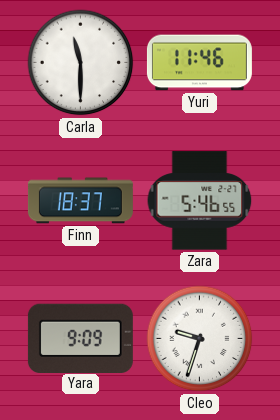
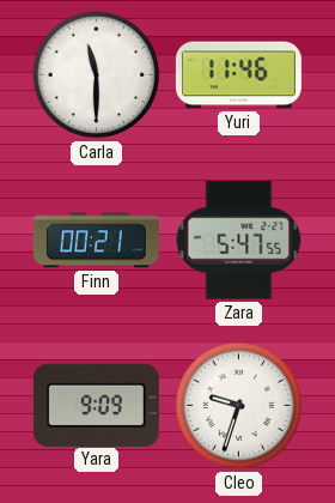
Finn: 18:37 -> 00:21 (96, 241)
Zara: 5:46 -> 5:47 (239, 241)
